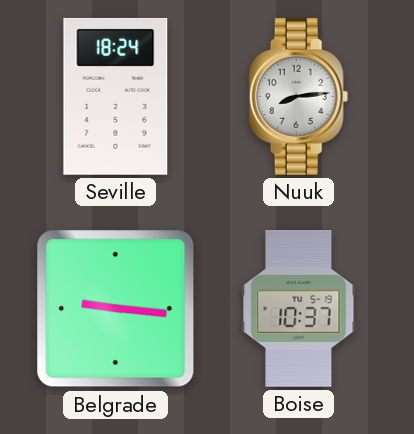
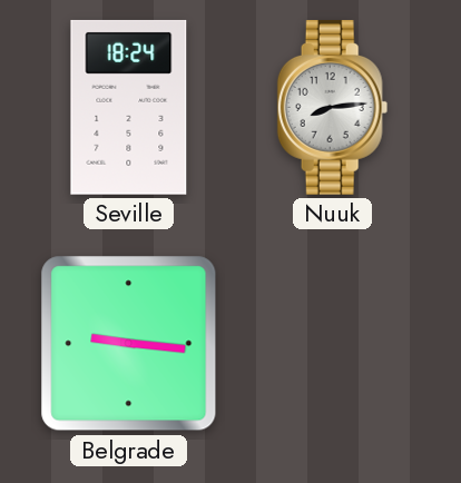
Boise: 10:37 -> none (299, 309)
